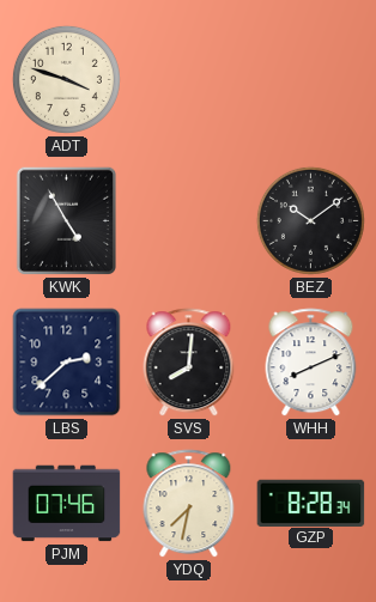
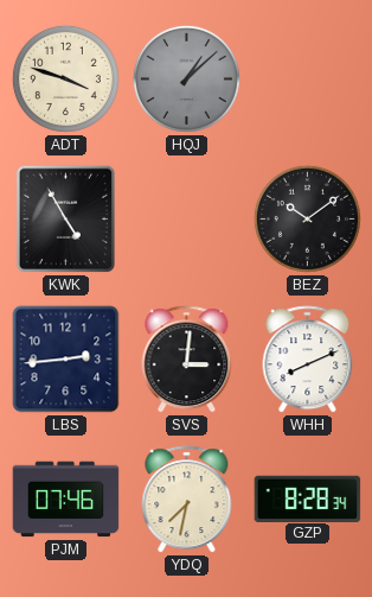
HQJ: none -> 1:08 (186, 78)
LBS: 2:38 -> 2:44 (66, 360)
SVS: 8:01 -> 3:01 (187, 360)
